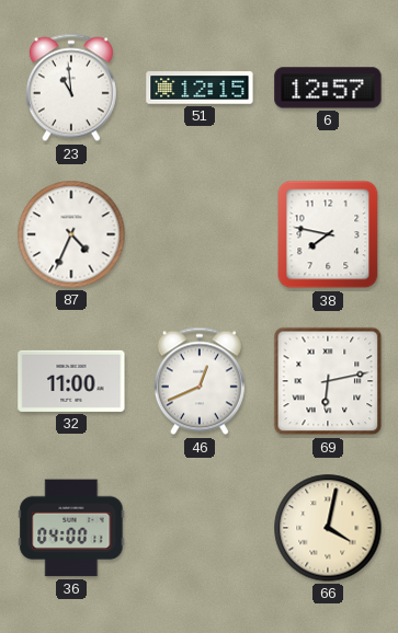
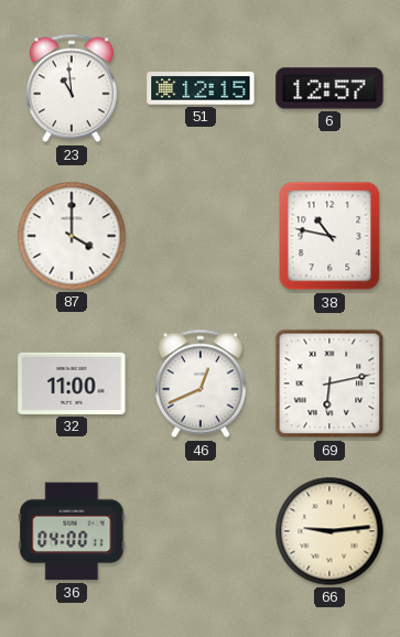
87: 4:34 -> 4:00 (72, 236)
38: 7:47 -> 10:47 (329, 236)
66: 4:02 -> 9:14 (329, 531)
